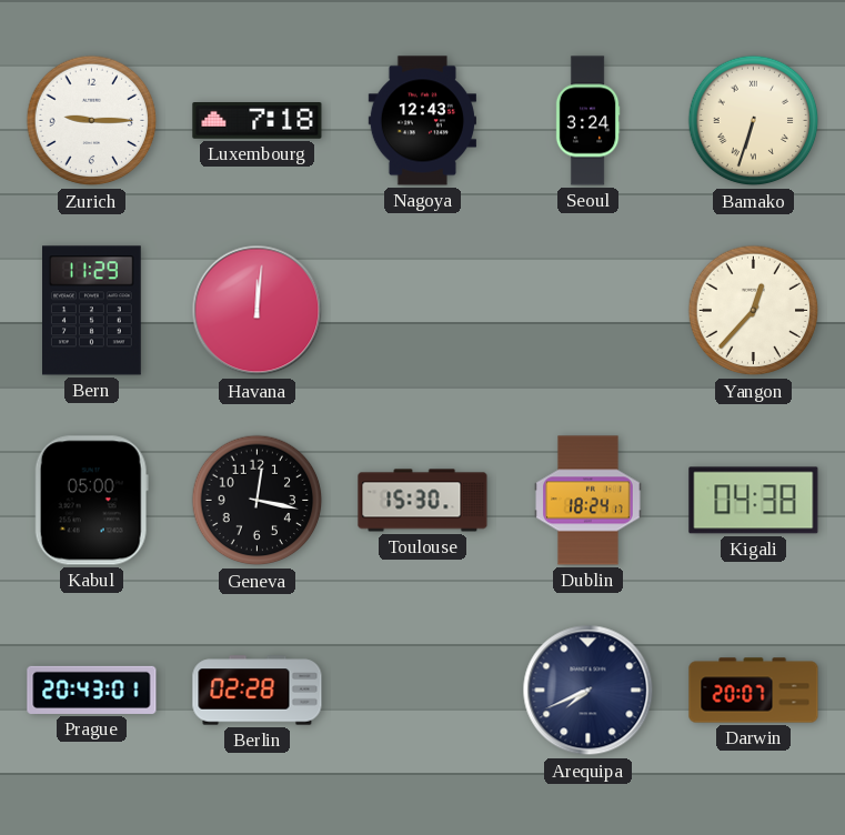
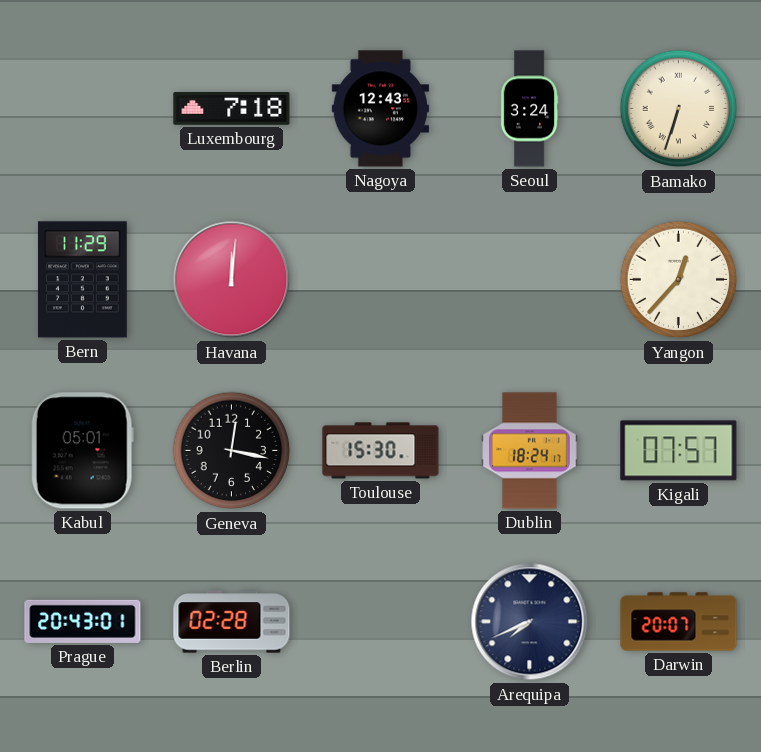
Zurich: 9:15 -> none (92, 121)
Kabul: 05:00 -> 05:01 (82, 451)
Kigali: 04:38 -> 07:57 (679, 451)
